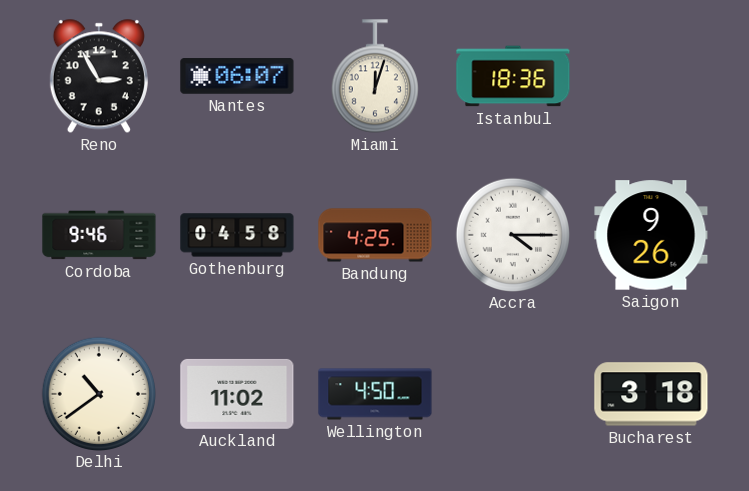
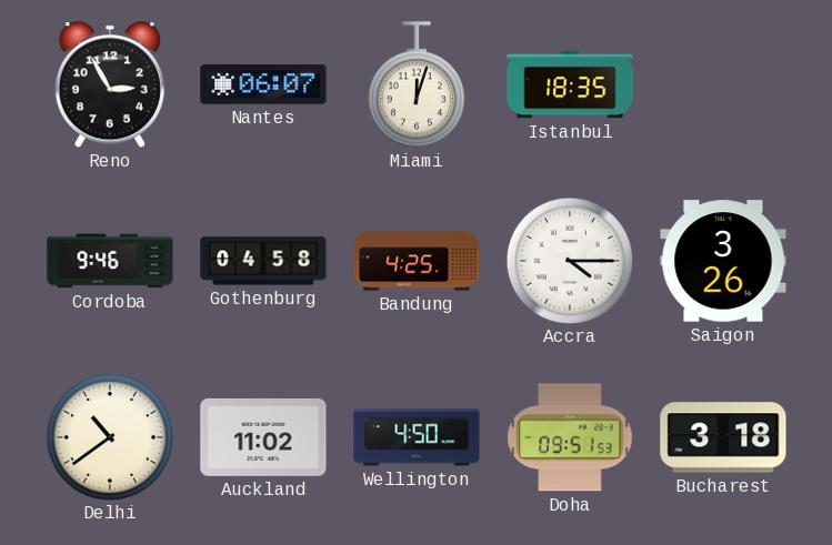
Istanbul: 18:36 -> 18:35 (570, 84)
Saigon: 9:26 -> 3:26 (723, 261)
Doha: none -> 09:51 (570, 437)
